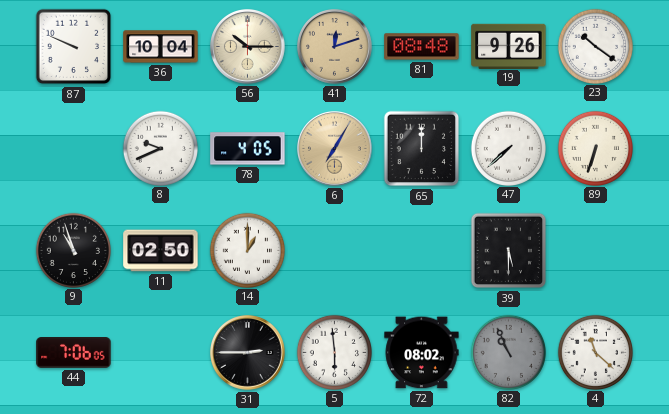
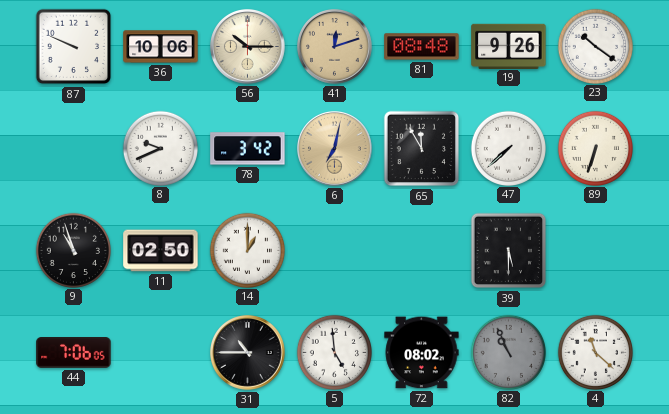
36: 10:04 -> 10:06 (161, 47)
78: 4:05 -> 3:42 (248, 149)
6: 7:05 -> 7:02 (335, 149)
65: 12:00 -> 11:55 (422, 149)
31: 2:45 -> 10:45 (248, 353)
5: 5:59 -> 4:59 (334, 352)
